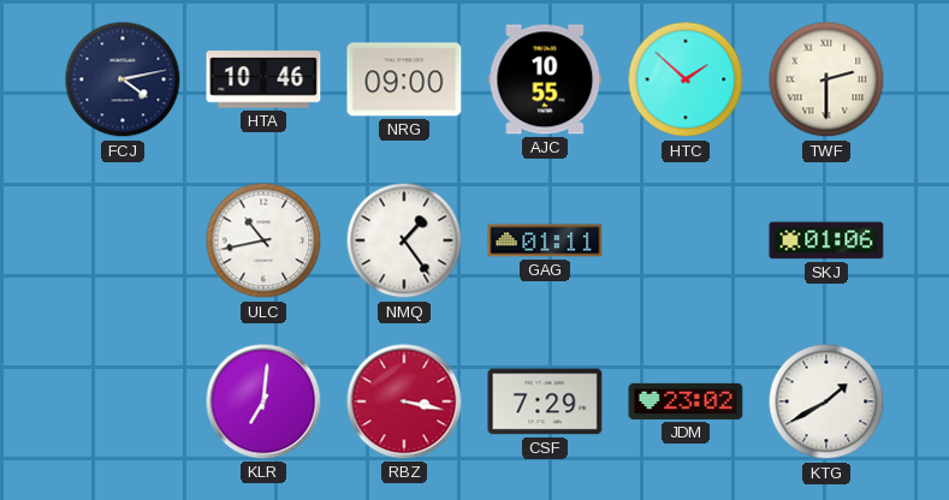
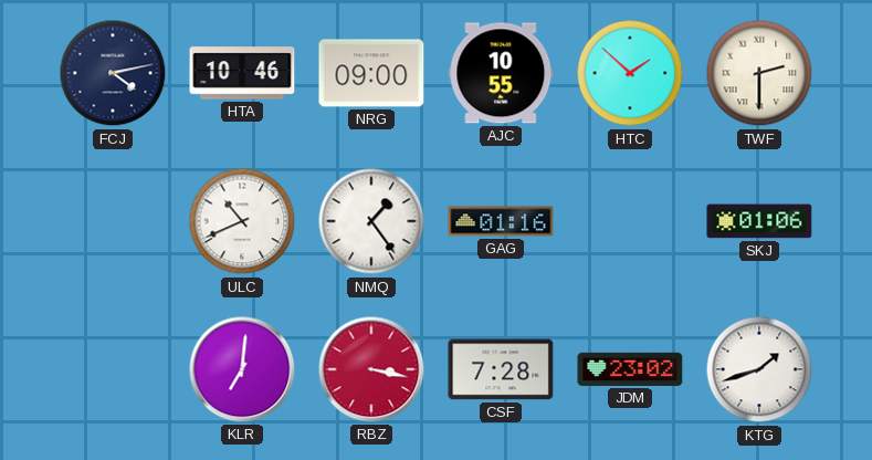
ULC: 10:43 -> 10:41 (242, 221)
GAG: 01:11 -> 01:16 (501, 221)
CSF: 7:29 -> 7:28 (501, 369)
KTG: 1:40 -> 1:42 (759, 369)
